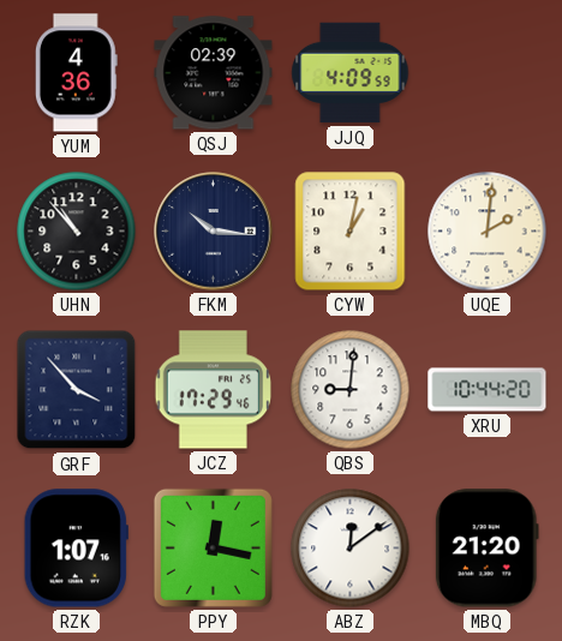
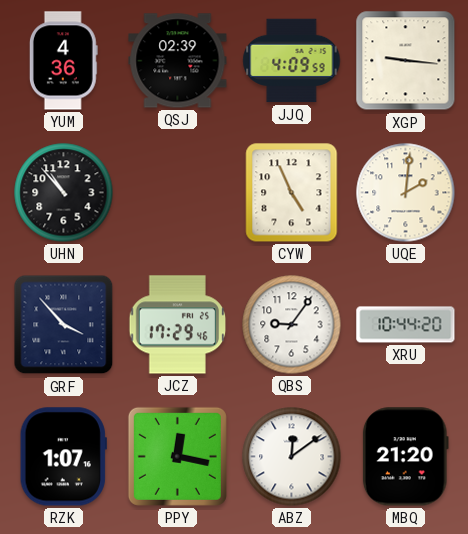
XGP: none -> 9:16 (406, 61)
FKM: 10:16 -> none (214, 232)
CYW: 1:02 -> 4:56 (292, 193)
QBS: 9:01 -> 9:06 (292, 325)
